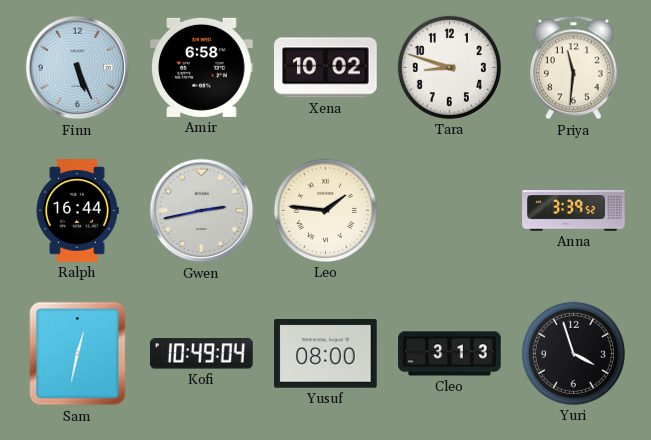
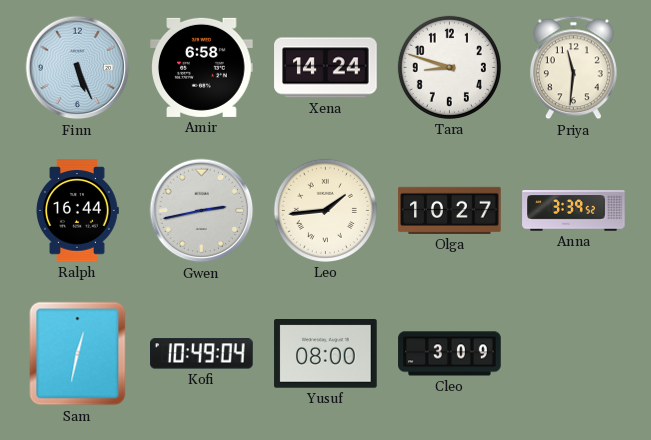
Xena: 10:02 -> 14:24 (326, 68)
Leo: 1:46 -> 1:44 (325, 210)
Olga: none -> 10:27 (450, 210)
Cleo: 3:13 -> 3:09 (450, 354)
Yuri: 3:57 -> none (573, 353)
